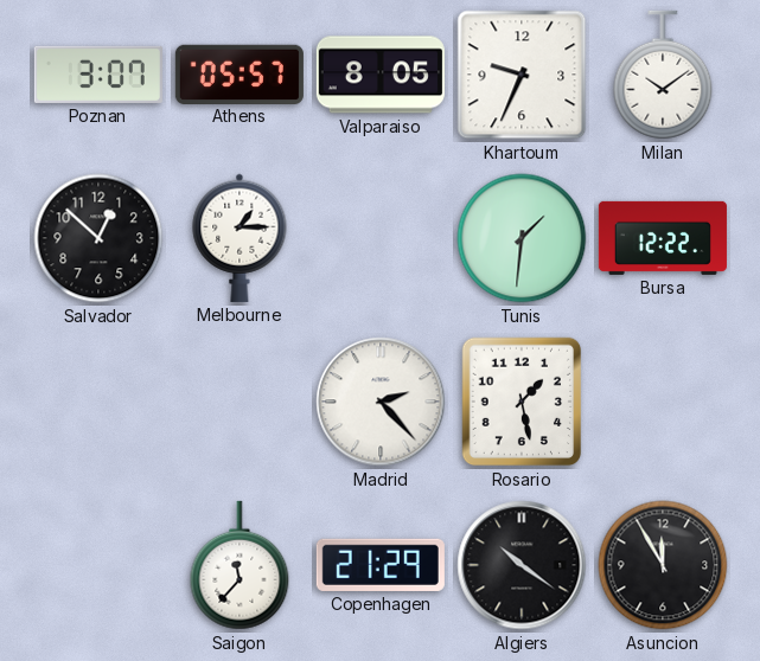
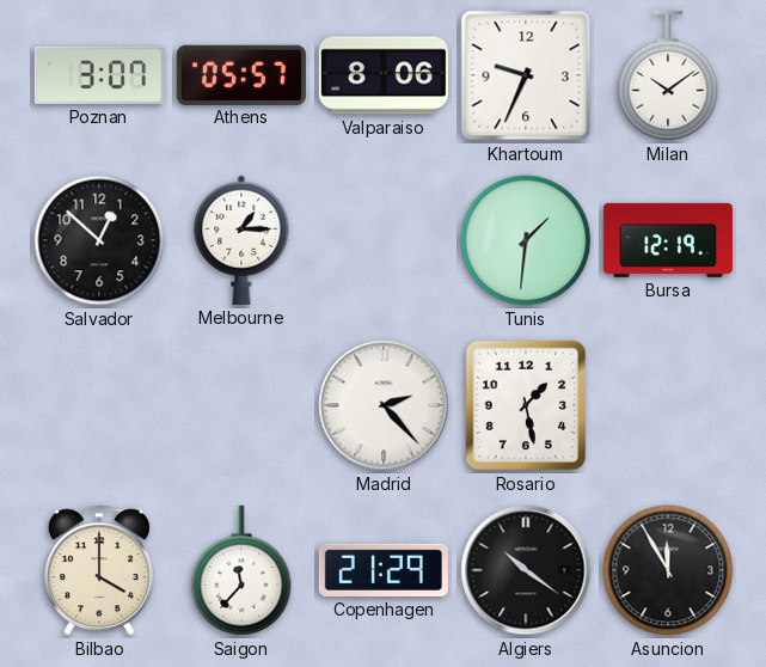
Valparaiso: 8:05 -> 8:06 (384, 75)
Bursa: 12:22 -> 12:19 (668, 240)
Bilbao: none -> 4:00 (99, 570)
